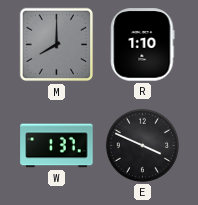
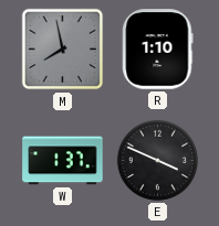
M: 8:00 -> 7:58 (63, 50)
